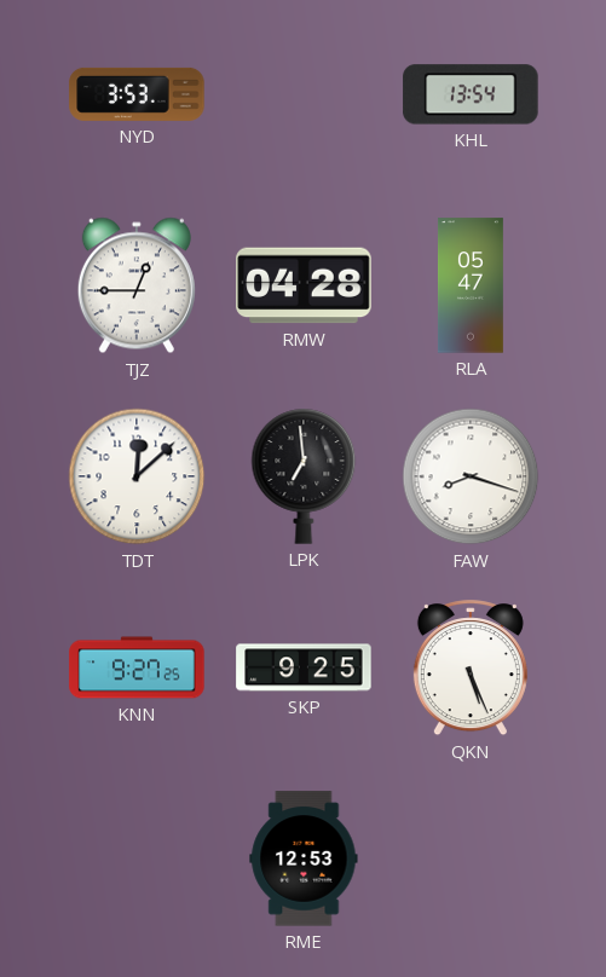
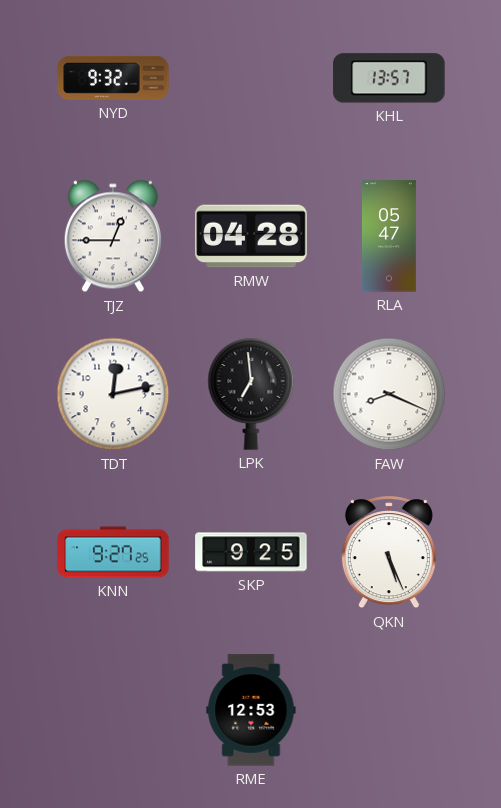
NYD: 3:53 -> 9:32 (113, 78)
KHL: 13:54 -> 13:57 (389, 78)
TDT: 12:08 -> 12:13 (113, 394)
FAW: 8:18 -> 8:19 (389, 394)
